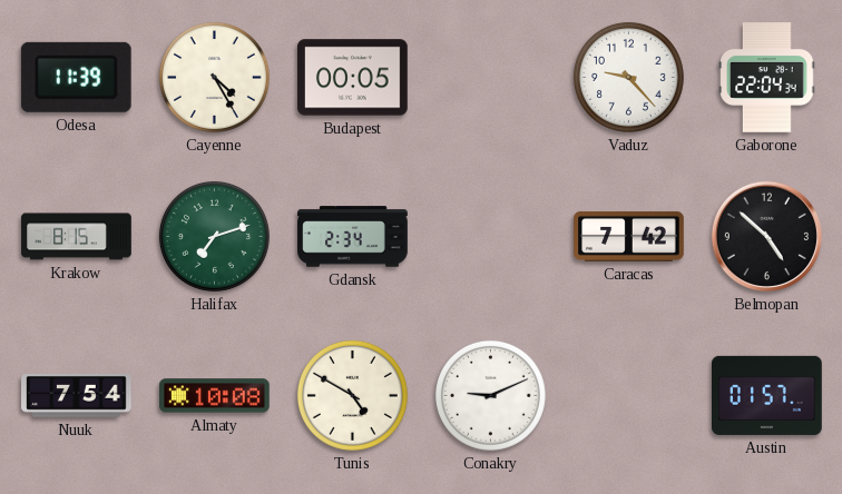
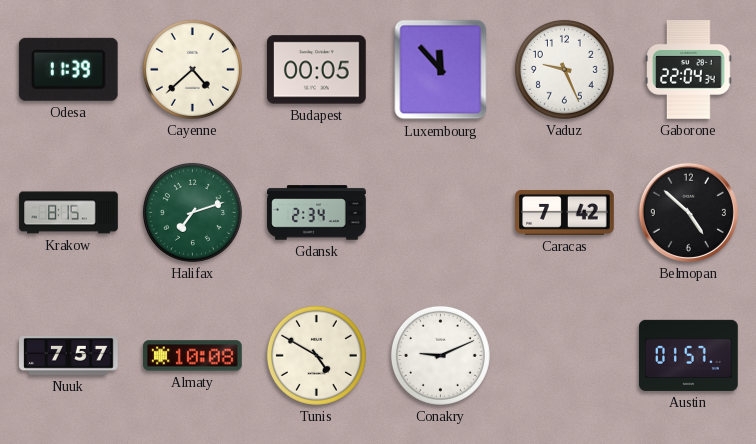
Cayenne: 4:25 -> 4:38 (192, 69)
Luxembourg: none -> 11:53 (441, 70)
Vaduz: 9:23 -> 9:26 (564, 69)
Nuuk: 7:54 -> 7:57 (69, 356)
